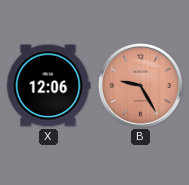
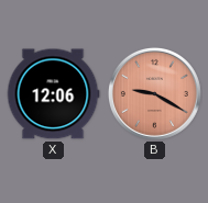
B: 9:25 -> 9:20 (154, 93)
